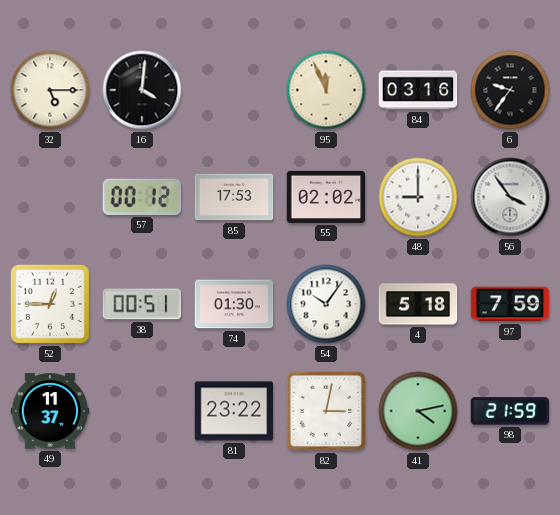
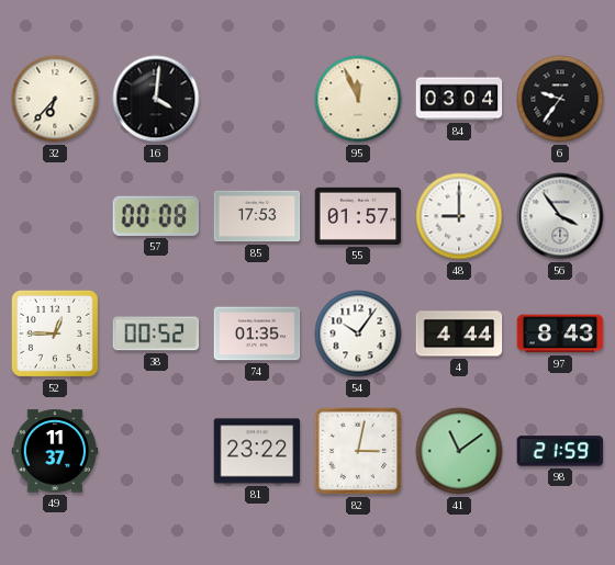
32: 5:15 -> 6:37 (55, 99)
84: 03:16 -> 03:04 (459, 99)
57: 00:12 -> 00:08 (155, 216)
55: 02:02 -> 01:57 (358, 216)
38: 00:51 -> 00:52 (156, 334)
74: 01:30 -> 01:35 (257, 334)
4: 5:18 -> 4:44 (459, 334)
97: 7:59 -> 8:43 (560, 334)
41: 4:13 -> 11:09 (459, 451)
